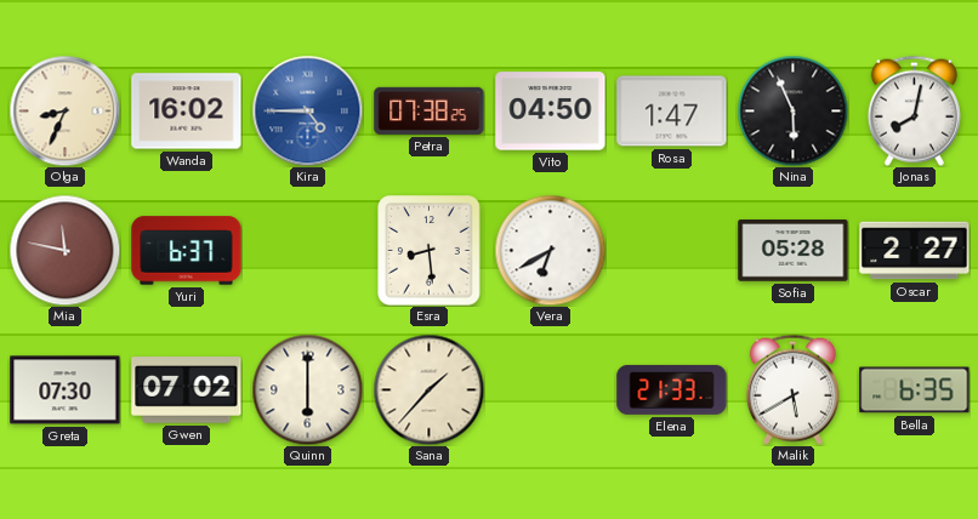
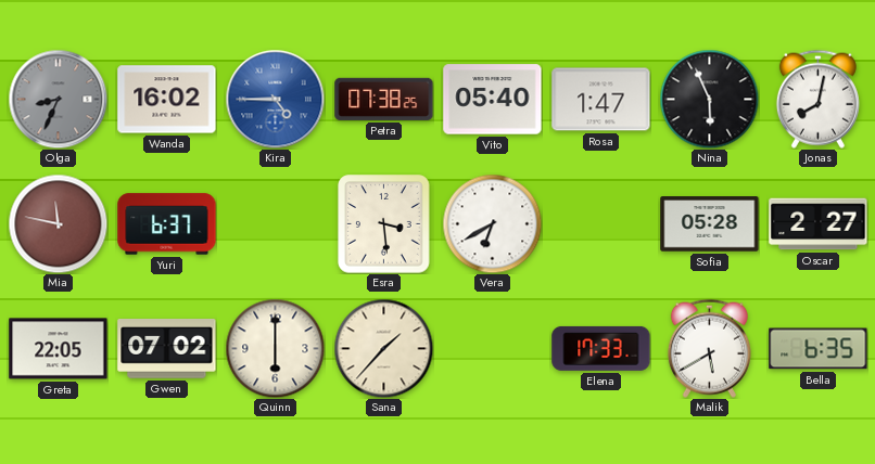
Olga dial: cream -> grey (58, 99)
Vito: 04:50 -> 05:40 (493, 100)
Esra: 8:29 -> 3:29 (384, 224)
Greta: 07:30 -> 22:05 (59, 349)
Elena: 21:33 -> 17:33 (601, 348)
